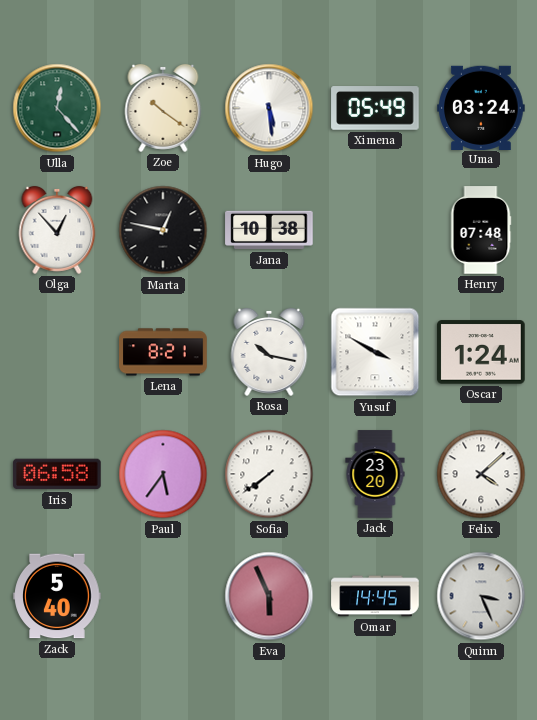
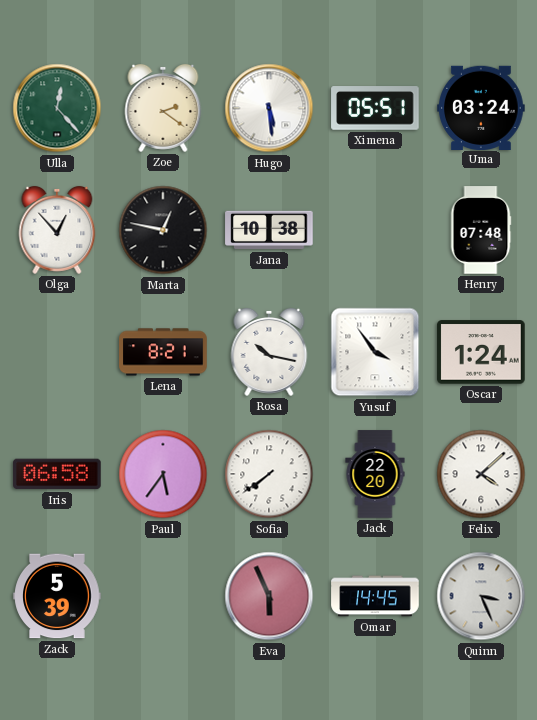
Zoe: 10:21 -> 2:21 (163, 108)
Ximena: 05:49 -> 05:51 (375, 108)
Yusuf: 3:50 -> 3:54 (375, 352)
Jack: 23:20 -> 22:20 (375, 474)
Zack: 5:40 -> 5:39 (57, 596)
